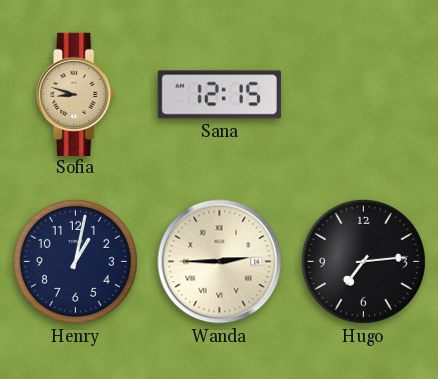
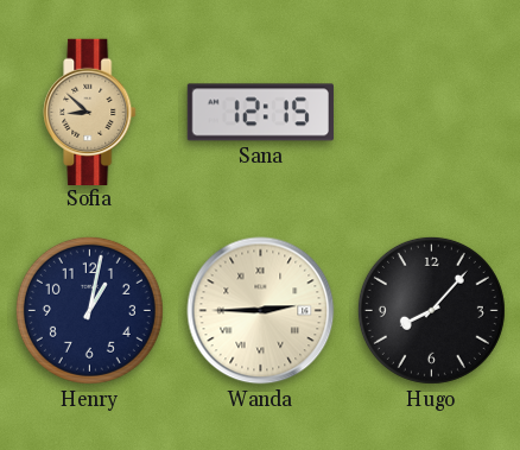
Sofia: 8:48 -> 8:52 (90, 112)
Hugo: 7:14 -> 8:07 (431, 310)
